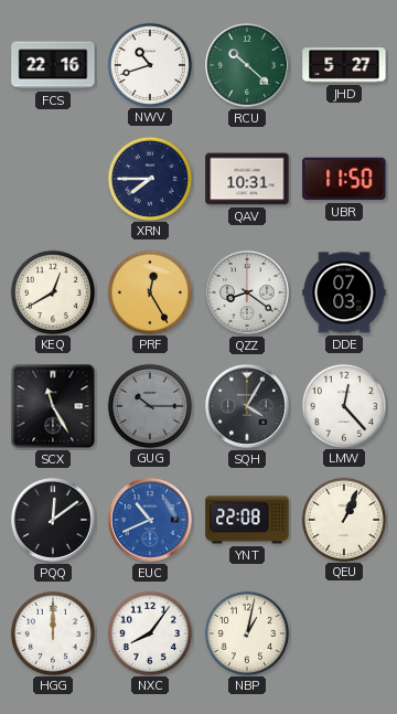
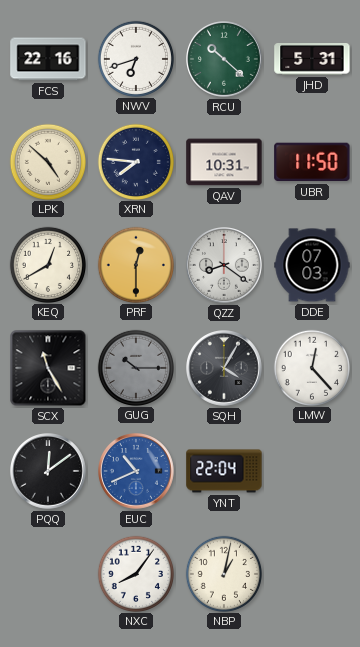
NWV: 10:42 -> 6:42 (135, 58)
JHD: 5:27 -> 5:31 (312, 60)
LPK: none -> 4:52 (47, 161)
XRN: 7:45 -> 7:46 (135, 161)
PRF: 12:25 -> 12:30 (135, 264)
YNT: 22:08 -> 22:04 (224, 471)
QEU: 1:04 -> none (343, 519)
HGG: 12:00 -> none (52, 632)
